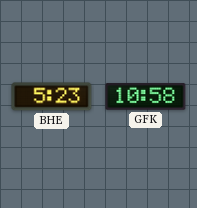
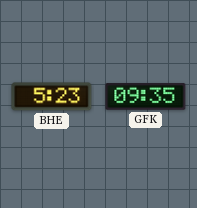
GFK: 10:58 -> 09:35 (146, 97)
